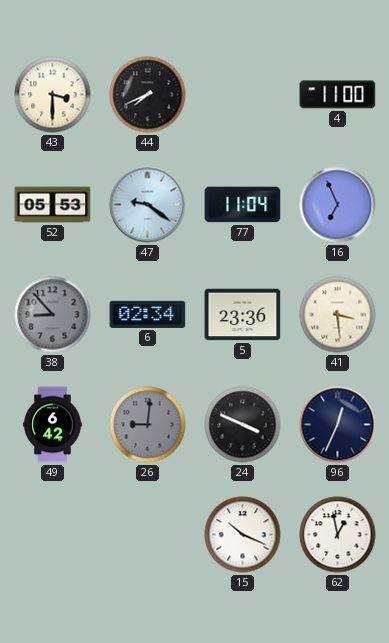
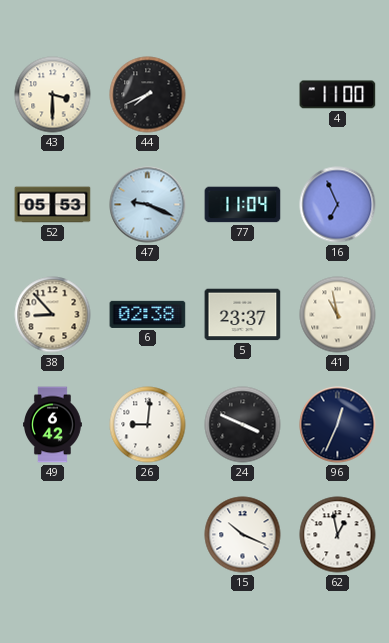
47: 9:21 -> 9:19 (148, 205)
38 dial: grey -> cream (53, 315)
6: 02:34 -> 02:38 (148, 314)
5: 23:36 -> 23:37 (243, 315)
41: 3:29 -> 10:58 (338, 315)
26 dial: grey -> white (148, 425)
